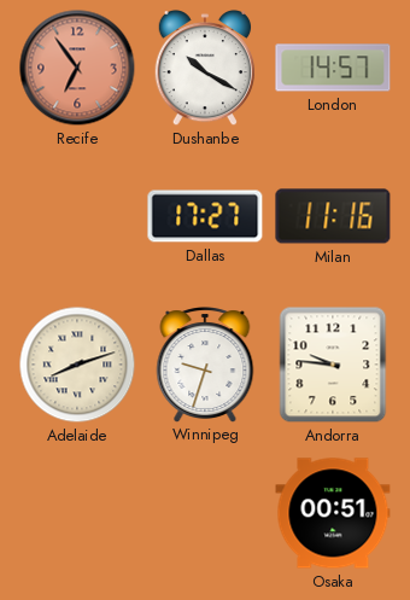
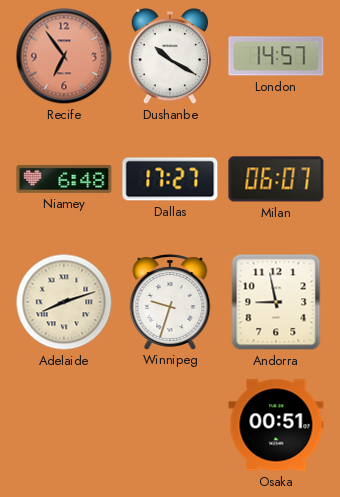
Niamey: none -> 6:48 (64, 179)
Milan: 11:16 -> 06:07 (276, 179)
Andorra: 9:46 -> 8:58 (276, 302)
